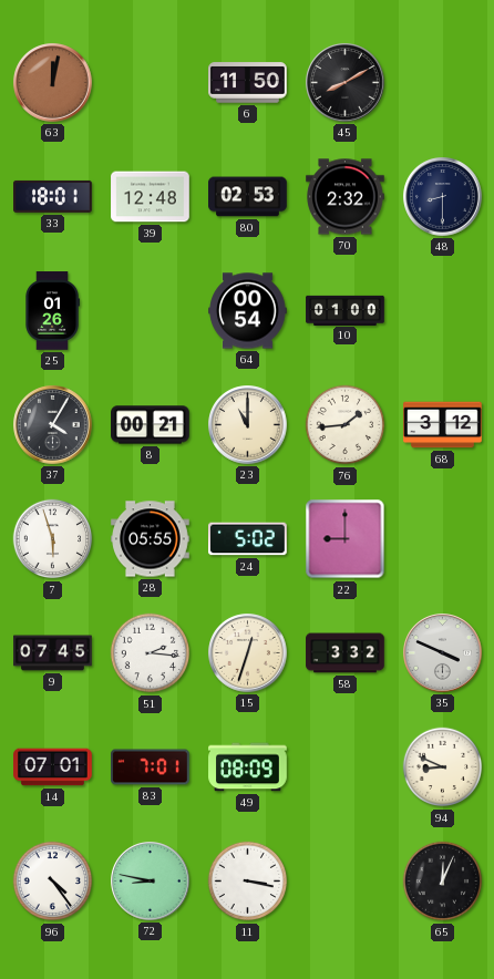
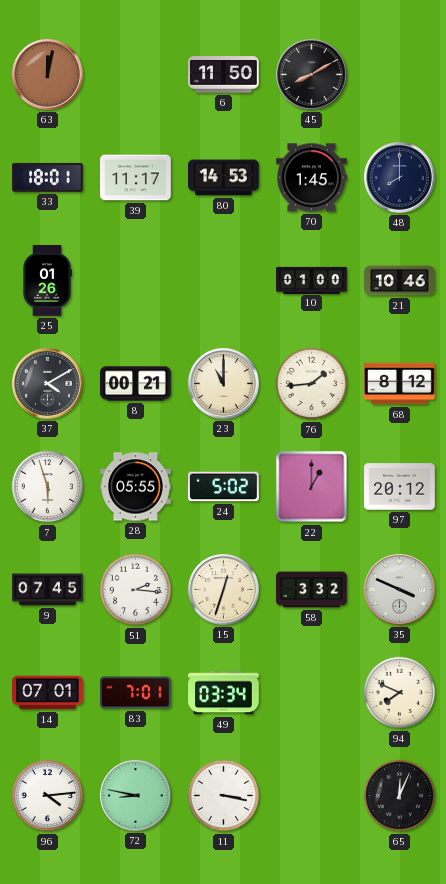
39: 12:48 -> 11:17 (136, 178)
80: 02:53 -> 14:53 (224, 178)
70: 2:32 -> 1:45 (312, 178)
48: 8:30 -> 8:00 (400, 178)
64: 00:54 -> none (248, 311)
21: none -> 10:46 (400, 281)
37: 4:05 -> 4:10 (48, 384)
68: 3:12 -> 8:12 (400, 384)
22: 9:00 -> 1:00 (312, 487)
97: none -> 20:12 (400, 487)
49: 08:09 -> 03:34 (224, 693)
94: 8:49 -> 7:49 (400, 693)
96: 4:24 -> 4:14 (48, 796)
